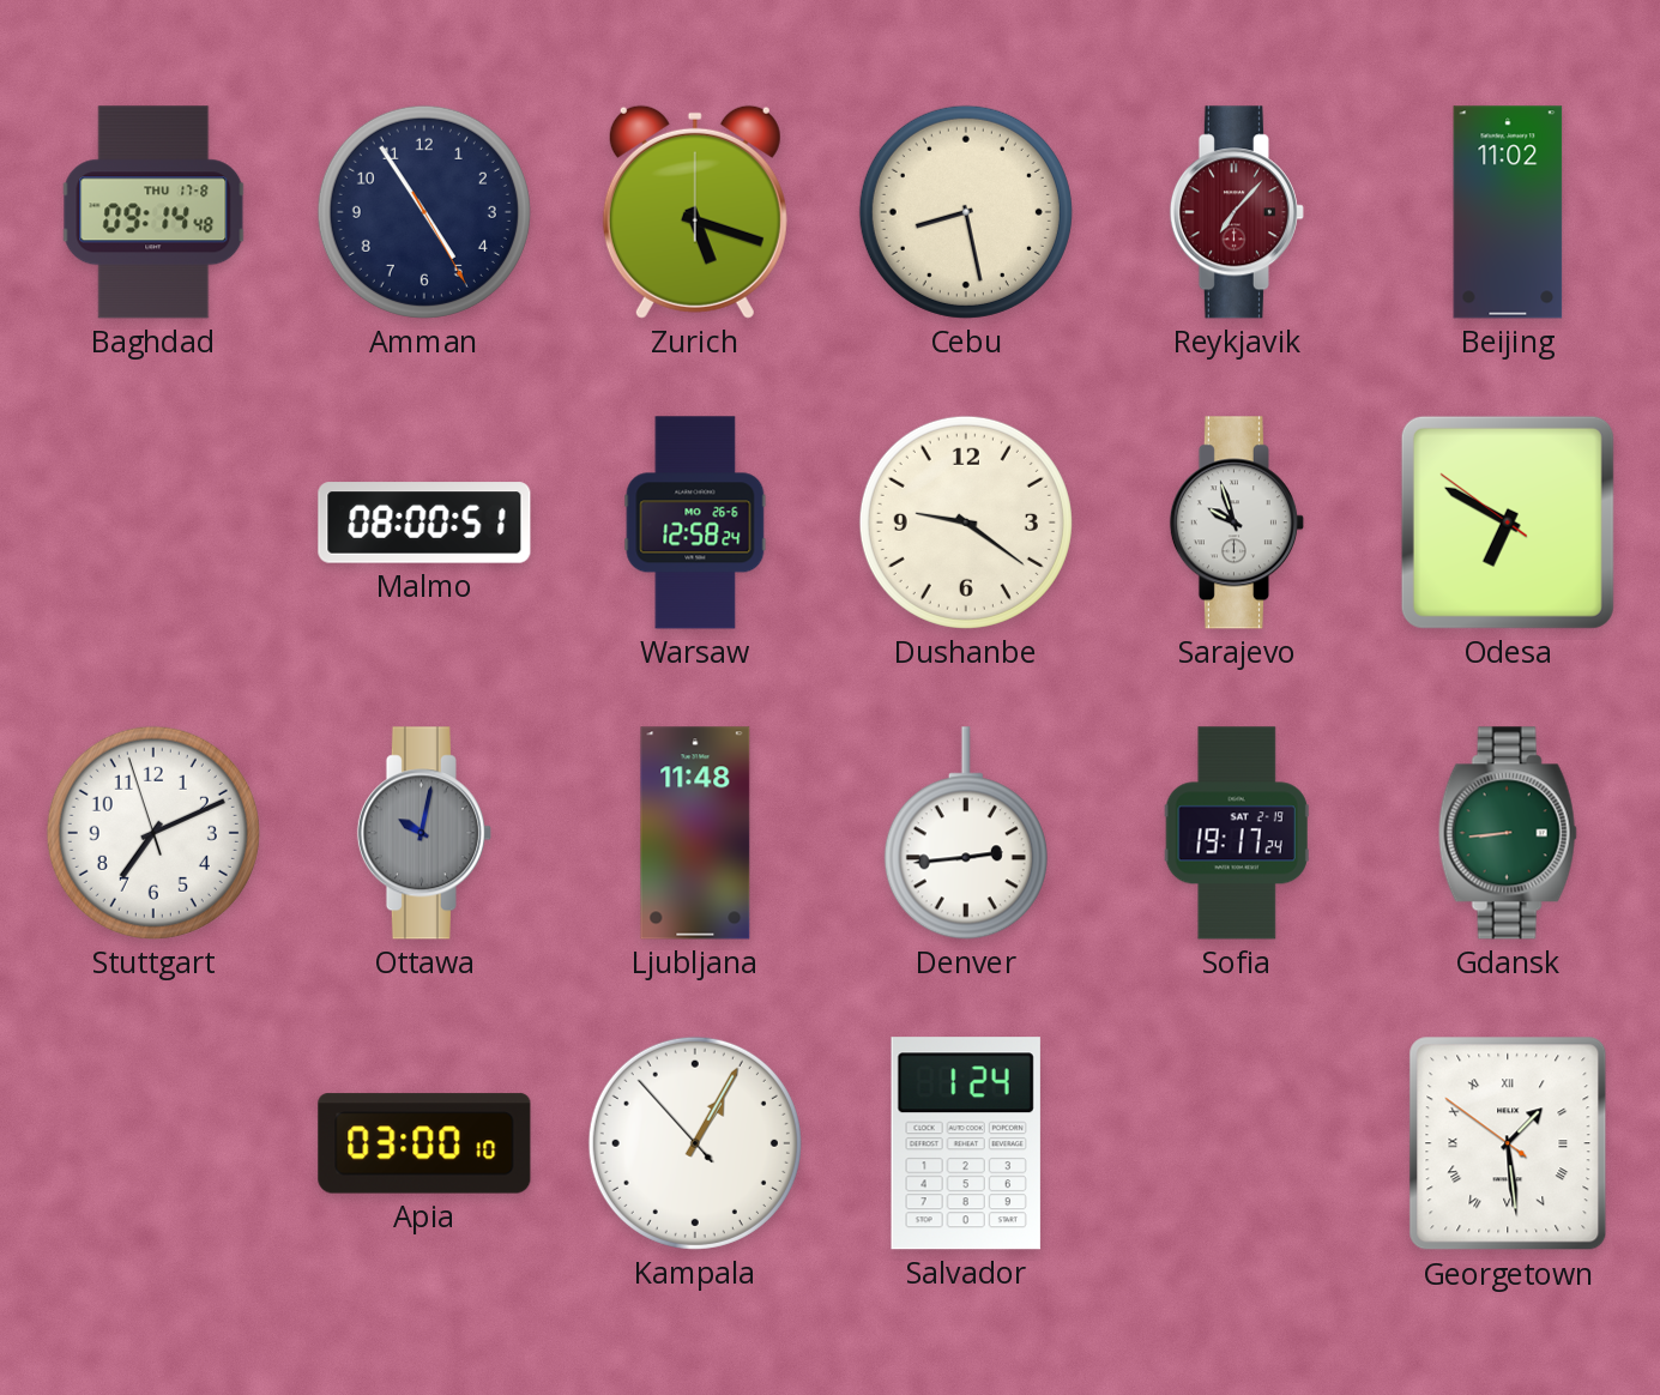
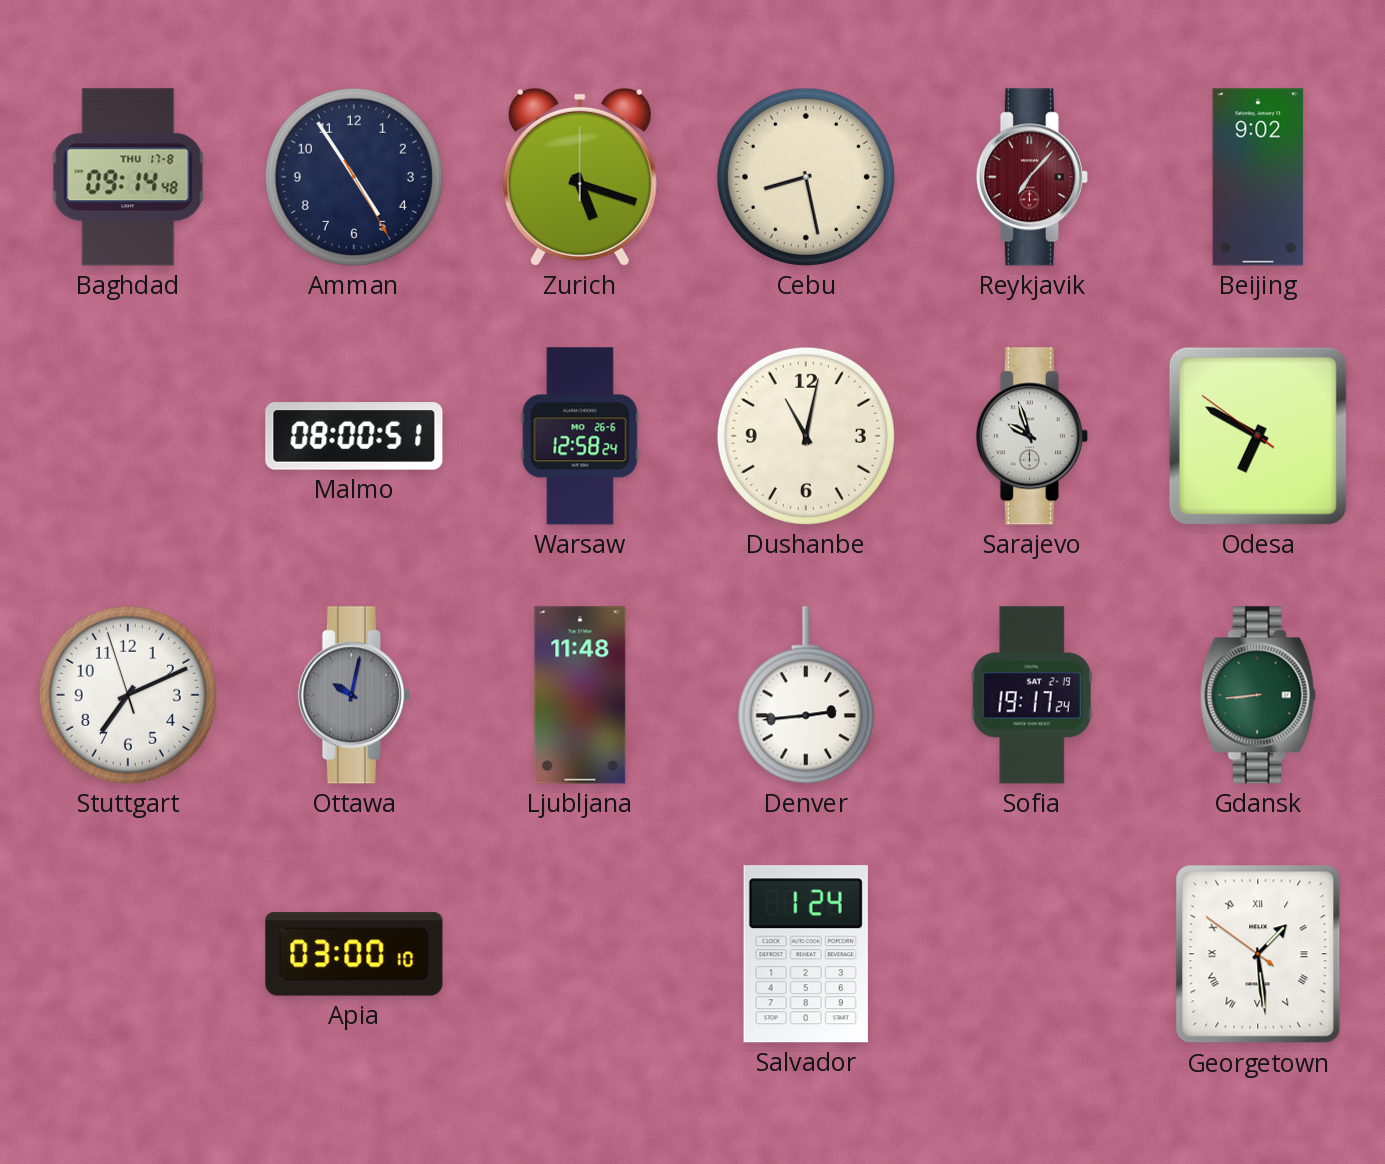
Beijing: 11:02 -> 9:02 (1258, 177)
Dushanbe: 9:21 -> 11:02 (806, 436)
Kampala: 1:04 -> none (695, 1143)
